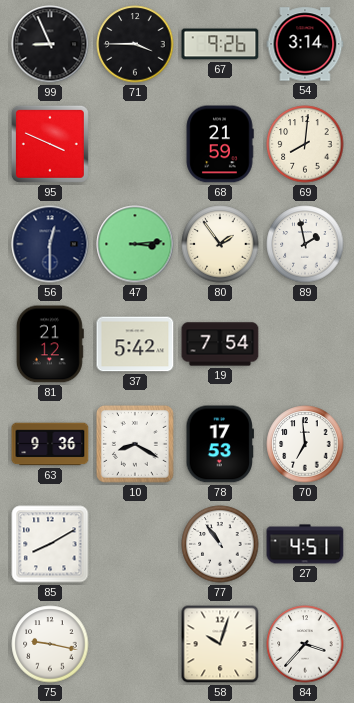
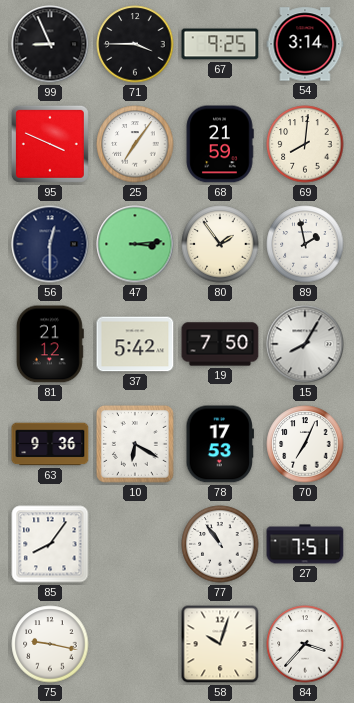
67: 9:26 -> 9:25 (220, 44)
25: none -> 7:06 (135, 144)
19: 7:54 -> 7:50 (220, 344)
15: none -> 8:05 (305, 344)
10: 8:20 -> 6:20 (135, 444)
70: 6:59 -> 7:04 (305, 444)
85: 8:10 -> 8:06 (50, 544)
27: 4:51 -> 7:51 (305, 544)
